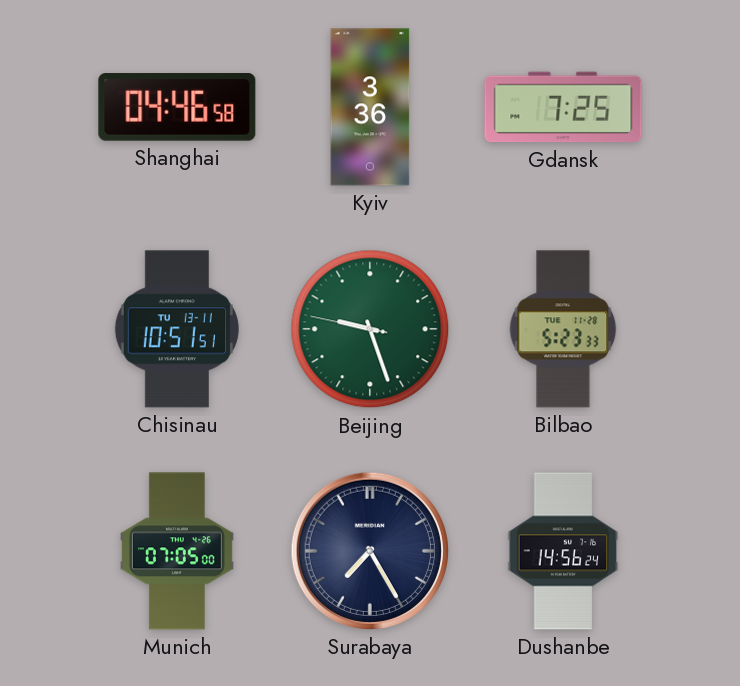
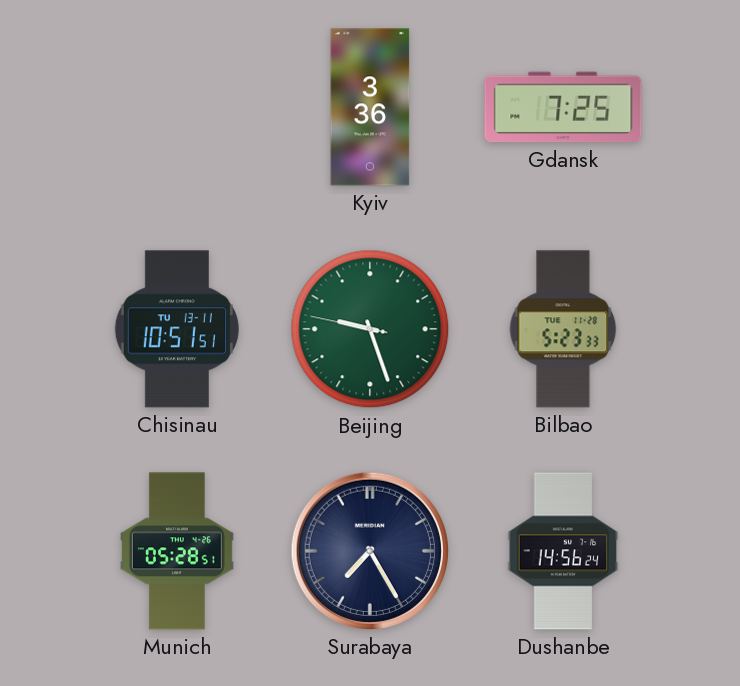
Shanghai: 04:46 -> none (177, 107)
Munich: 07:05 -> 05:28 (177, 551)
